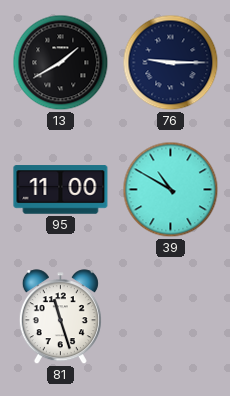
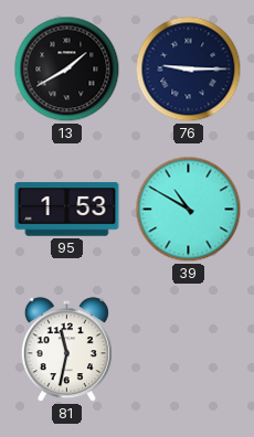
95: 11:00 -> 1:53 (67, 210)
81: 11:27 -> 11:32 (66, 350)
